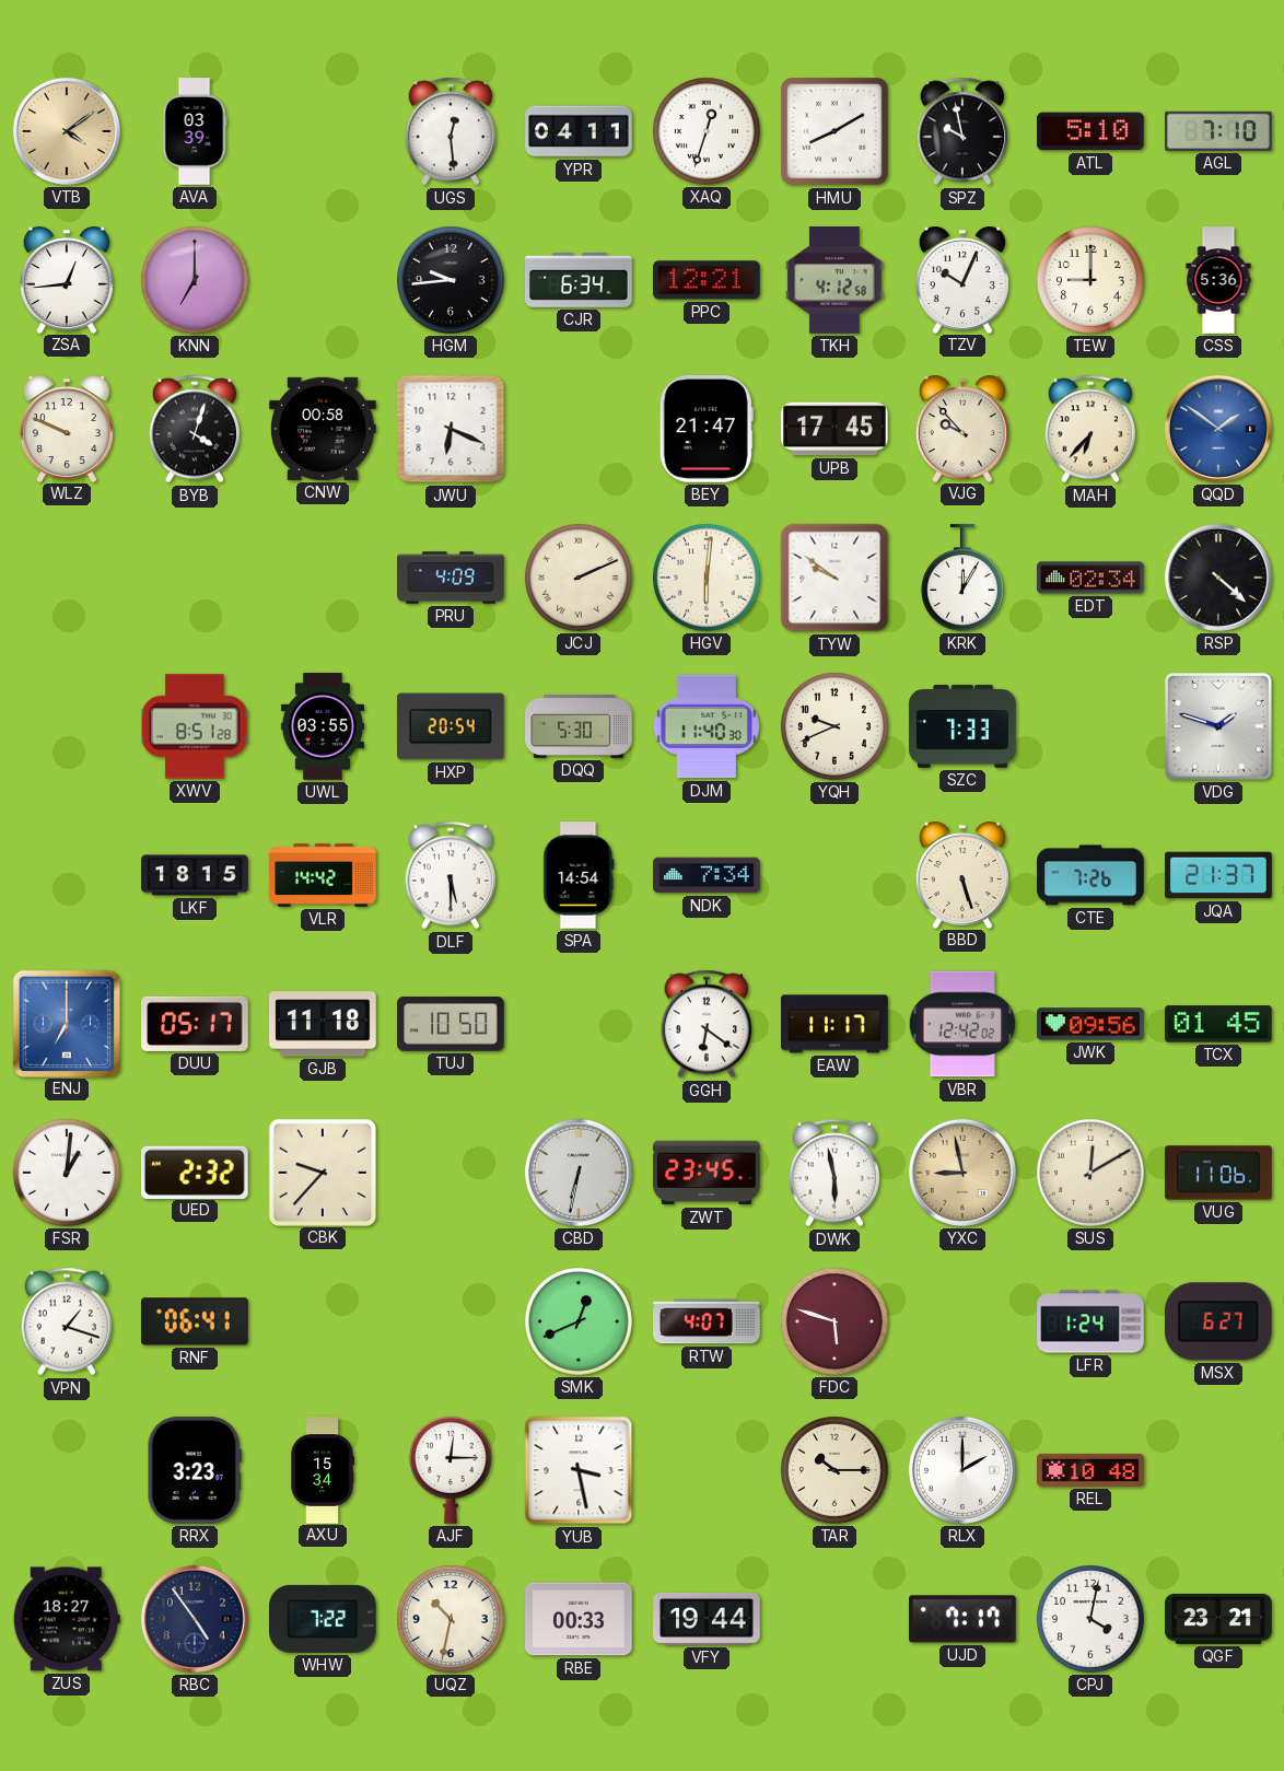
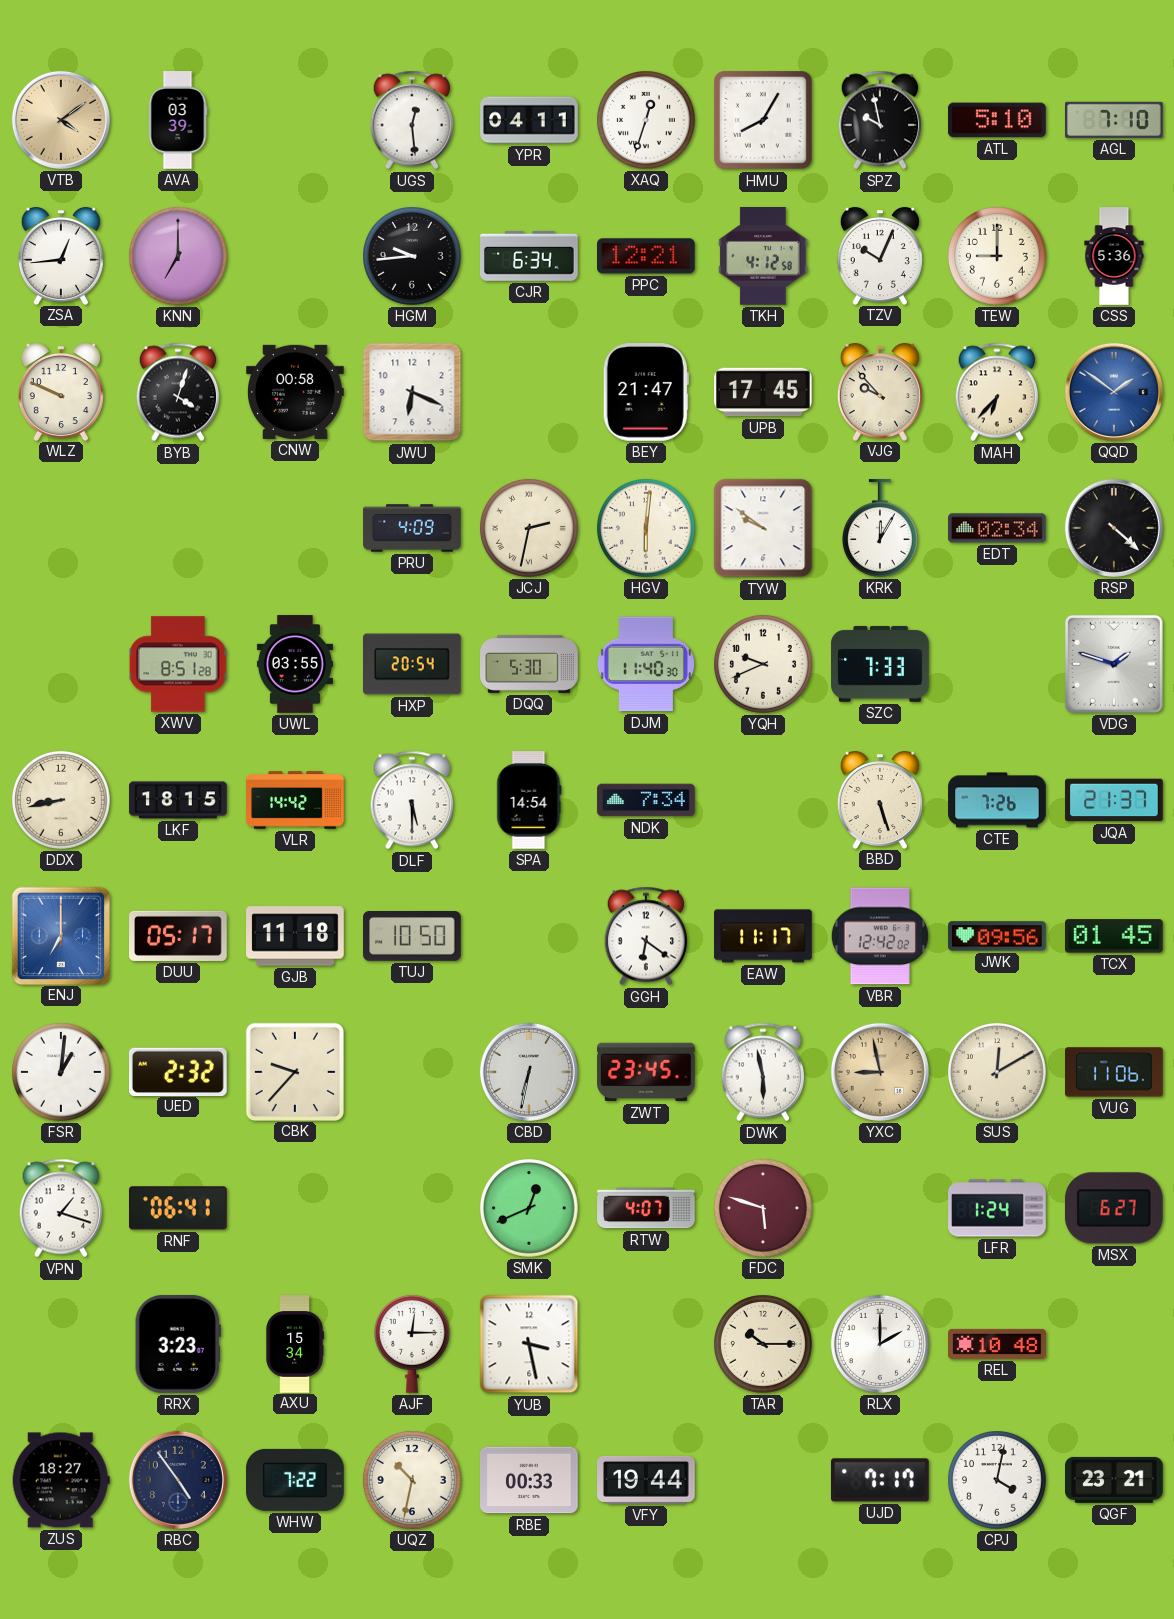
HMU: 8:10 -> 8:05 (764, 121)
JCJ: 2:11 -> 2:32 (530, 529)
DDX: none -> 8:43 (62, 801)
